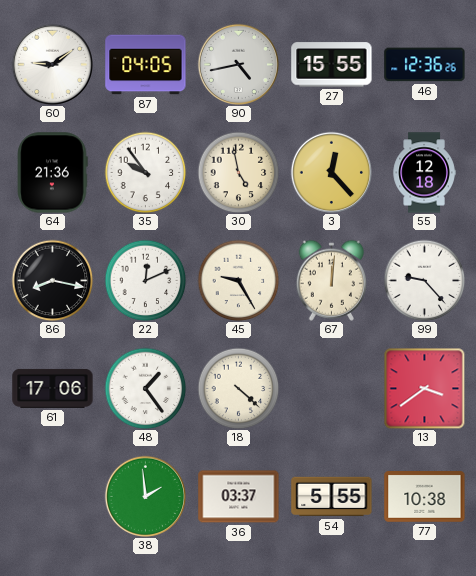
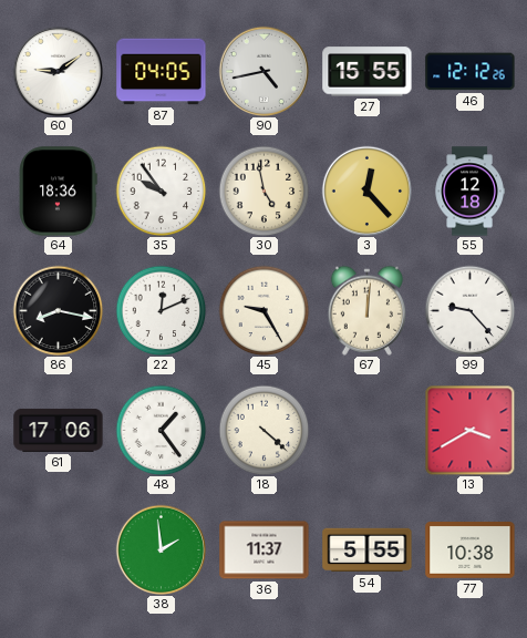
46: 12:36 -> 12:12 (471, 72)
64: 21:36 -> 18:36 (58, 192)
13: 3:39 -> 3:40 (469, 430)
36: 03:37 -> 11:37 (265, 550)
